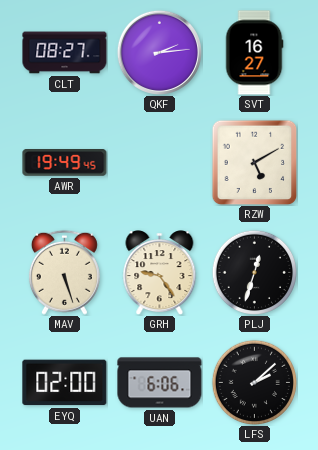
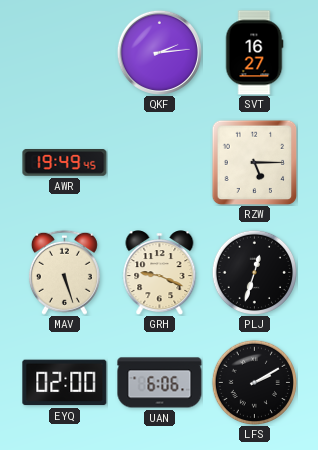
CLT: 08:27 -> none (65, 53)
RZW: 5:10 -> 5:15 (254, 162)
GRH: 9:24 -> 9:19 (160, 273)
LFS: 2:08 -> 2:10 (254, 382)
